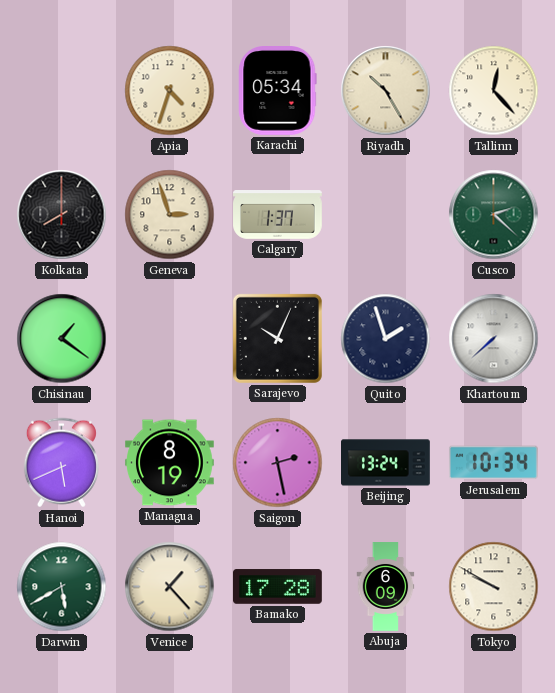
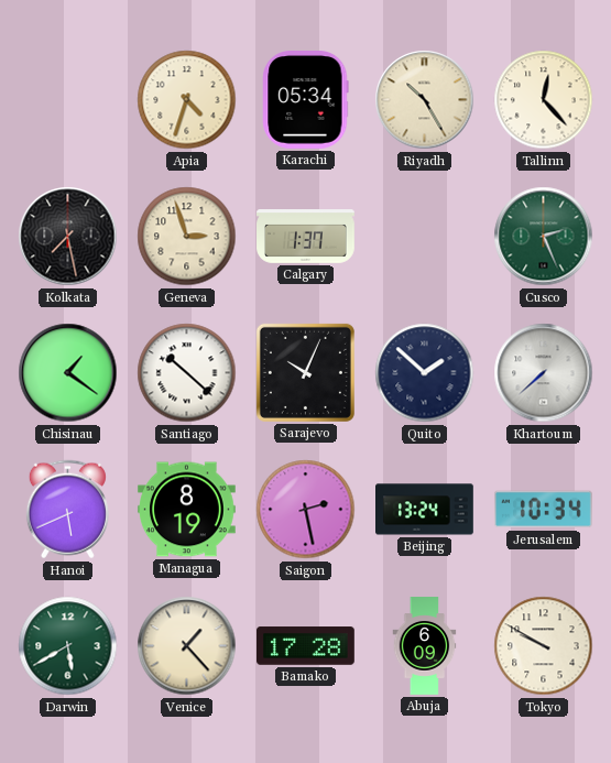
Kolkata: 8:00 -> 7:28 (68, 237)
Cusco: 2:22 -> 2:26 (544, 237)
Santiago: none -> 10:22 (187, 373)
Quito: 1:57 -> 1:52 (425, 373)
